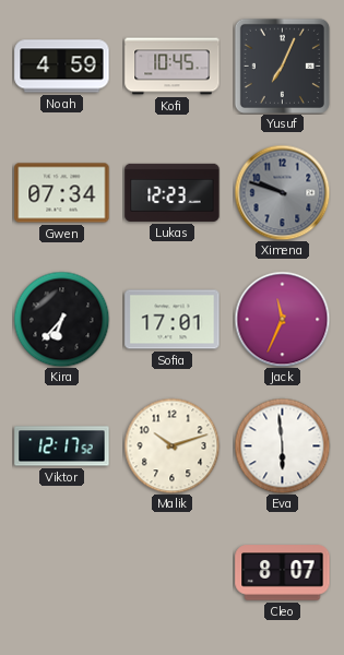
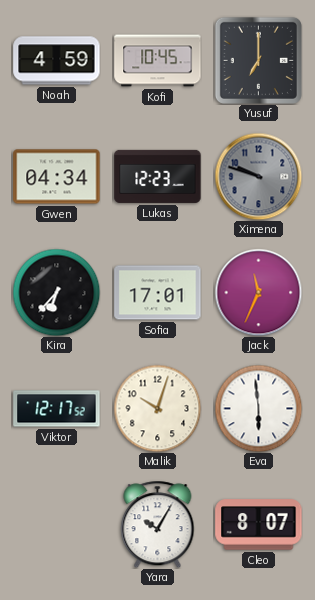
Yusuf: 7:04 -> 7:00 (258, 60)
Gwen: 07:34 -> 04:34 (57, 177)
Malik: 10:12 -> 10:03 (157, 408)
Yara: none -> 10:05 (158, 524)
